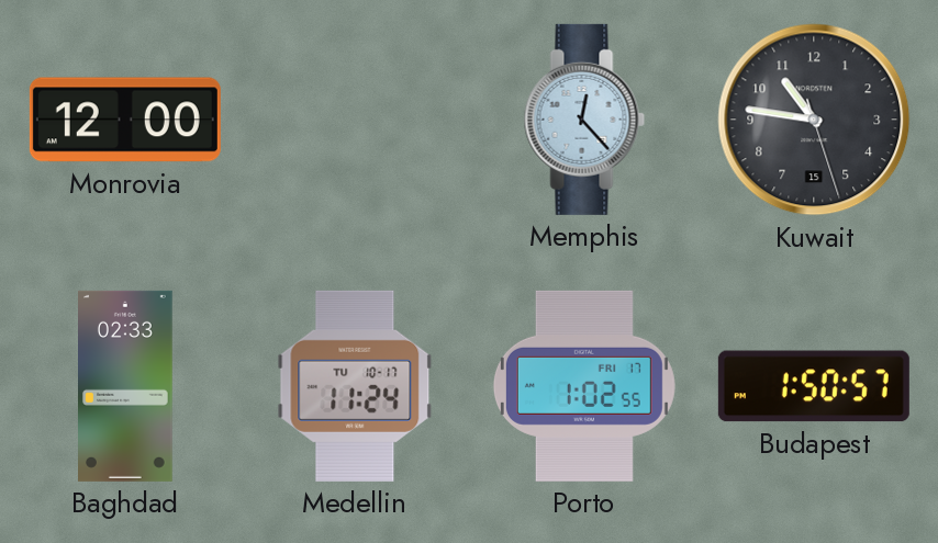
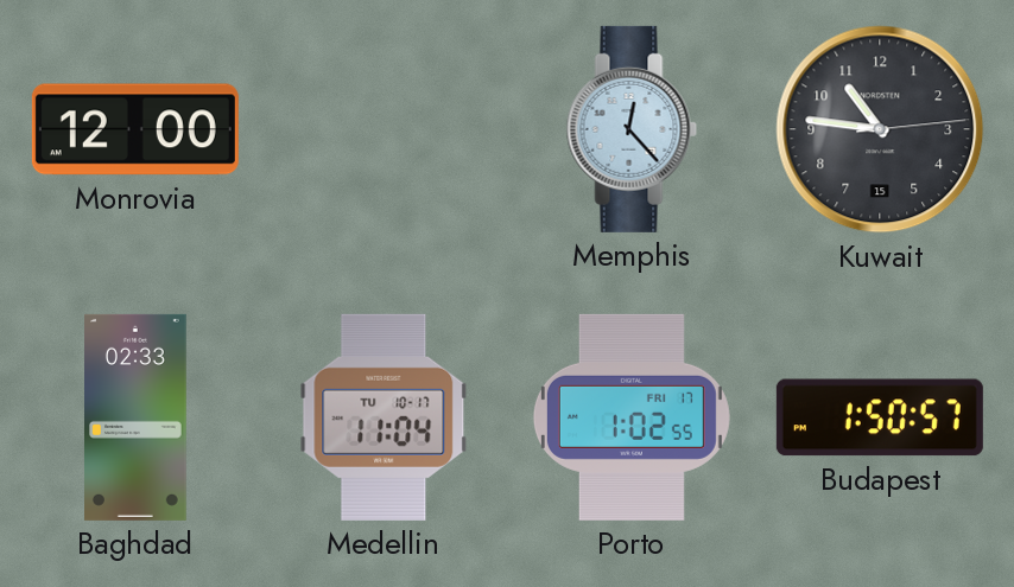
Kuwait: 10:46:27 -> 10:46:14 (880, 129)
Medellin: 11:24 -> 11:04 (384, 417)
